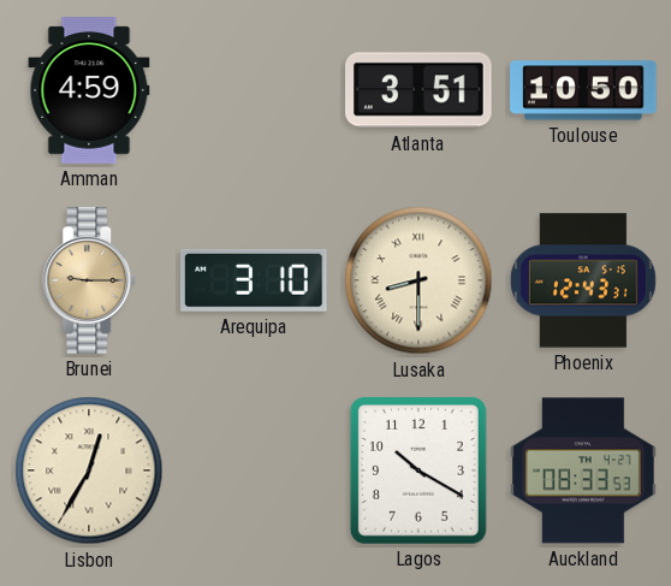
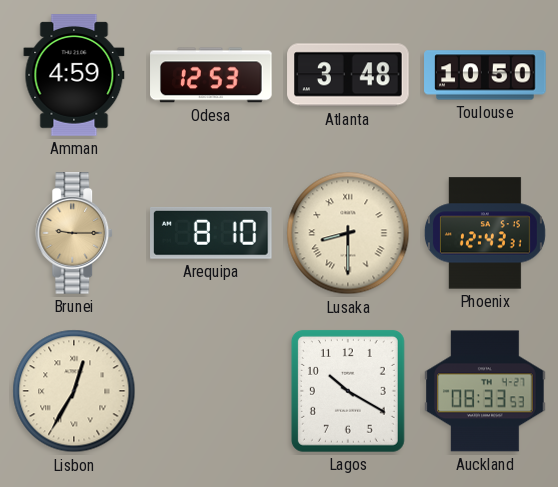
Odesa: none -> 12:53 (211, 75)
Atlanta: 3:51 -> 3:48 (348, 75)
Arequipa: 3:10 -> 8:10 (212, 233)
